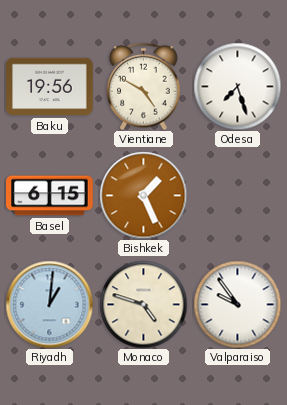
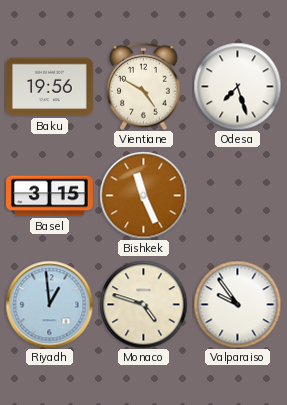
Basel: 6:15 -> 3:15 (50, 196)
Bishkek: 1:26 -> 11:26 (143, 195)
Riyadh: 1:01 -> 12:59 (49, 304)
